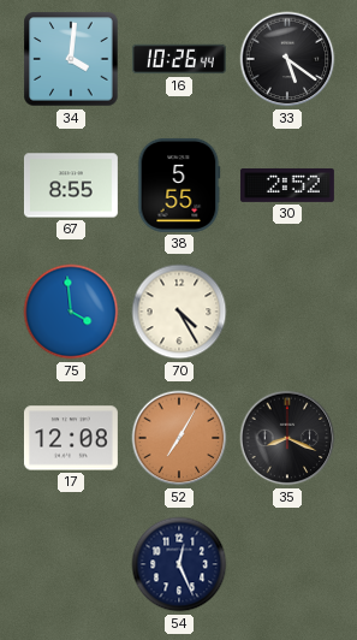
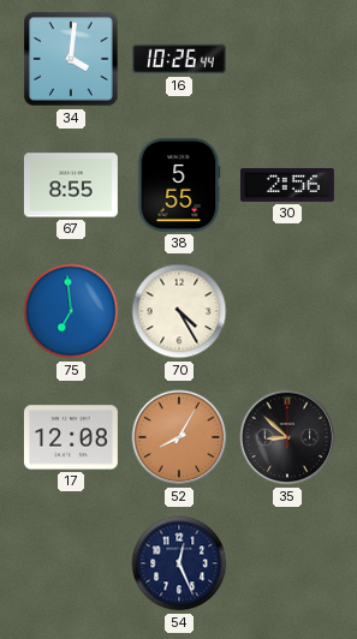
33: 5:21 -> none (287, 59)
30: 2:52 -> 2:56 (287, 185)
75: 3:59 -> 6:59 (71, 311)
52: 7:05 -> 8:05 (179, 437)
35: 8:19 -> 8:52 (287, 437)
